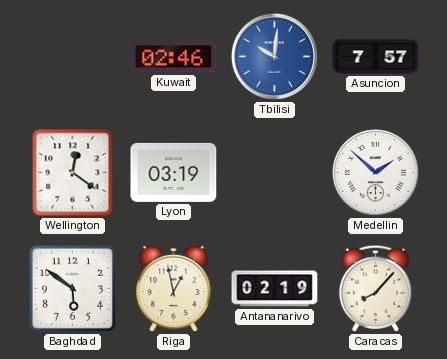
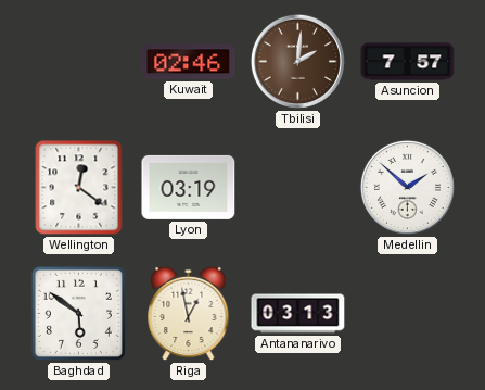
Tbilisi: 10:01 -> 2:01 (297, 61)
Tbilisi dial: blue -> brown (297, 61)
Antananarivo: 02:19 -> 03:13 (298, 314)
Caracas: 8:07 -> none (375, 288)
